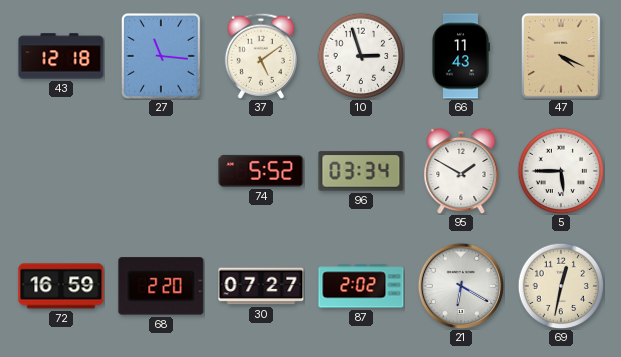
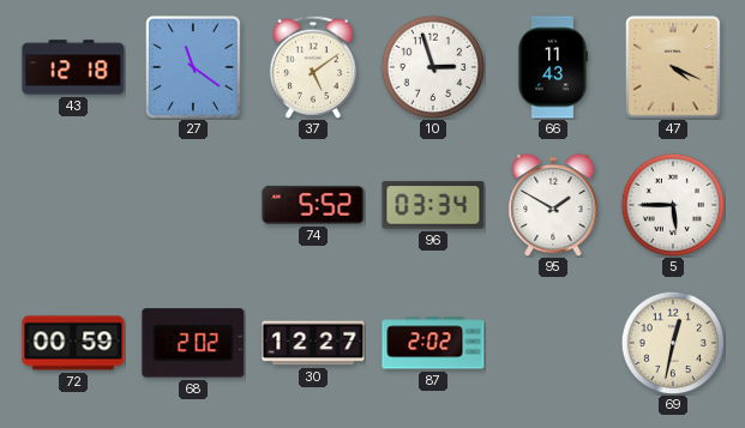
27: 11:16 -> 11:21 (194, 67)
72: 16:59 -> 00:59 (73, 343)
68: 2:20 -> 2:02 (193, 343)
30: 07:27 -> 12:27 (313, 343)
21: 6:20 -> none (460, 285)
